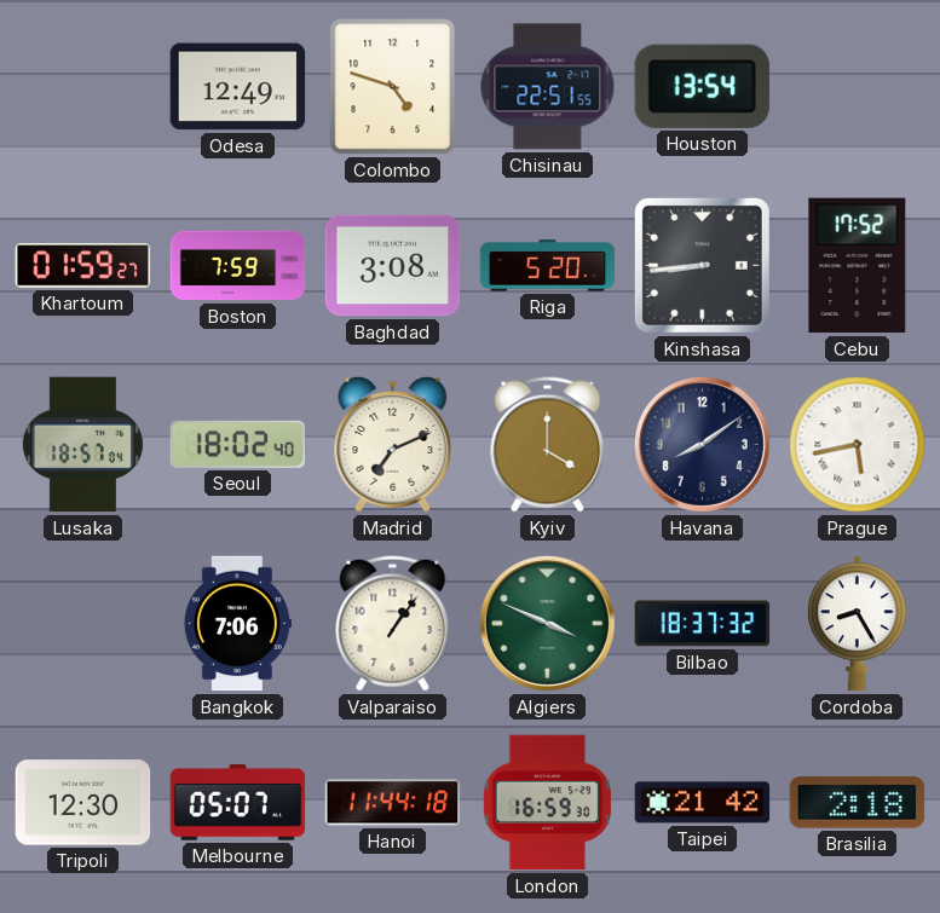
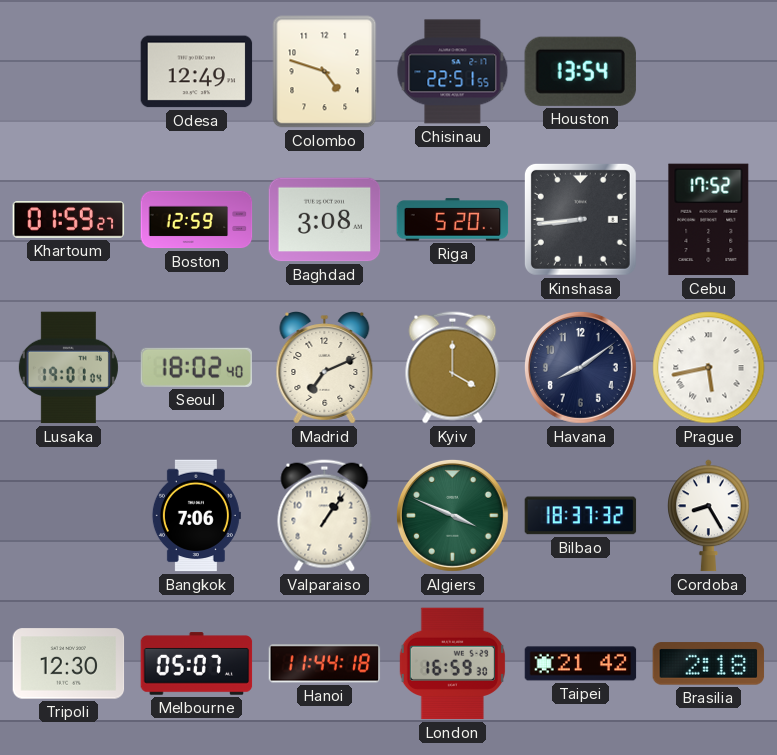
Boston: 7:59 -> 12:59 (197, 220)
Lusaka: 18:57 -> 19:01 (68, 368)
